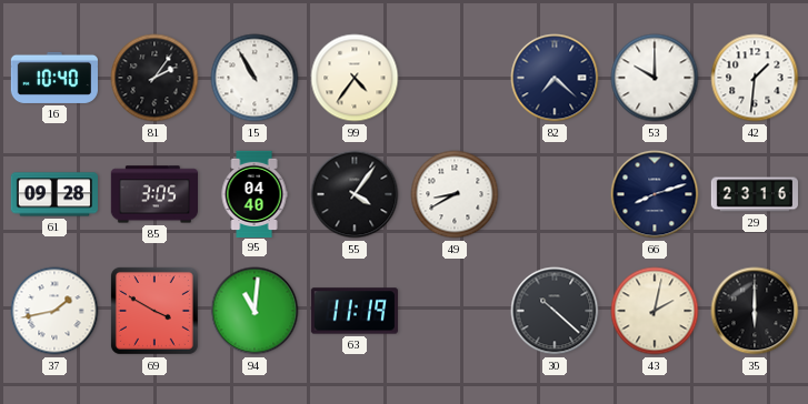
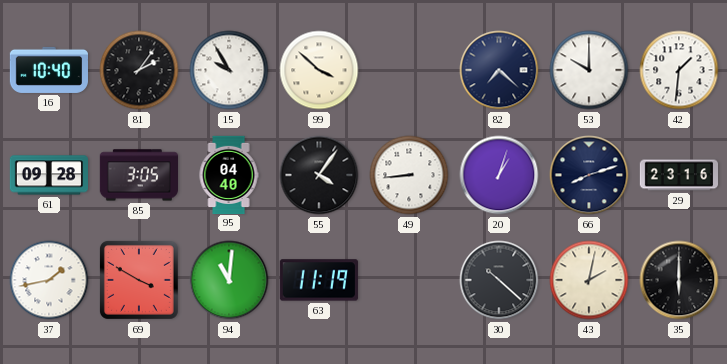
15: 10:55 -> 9:55 (229, 70)
99: 4:36 -> 3:52 (319, 70)
49: 8:40 -> 8:44 (409, 175)
20: none -> 1:03 (499, 175)
